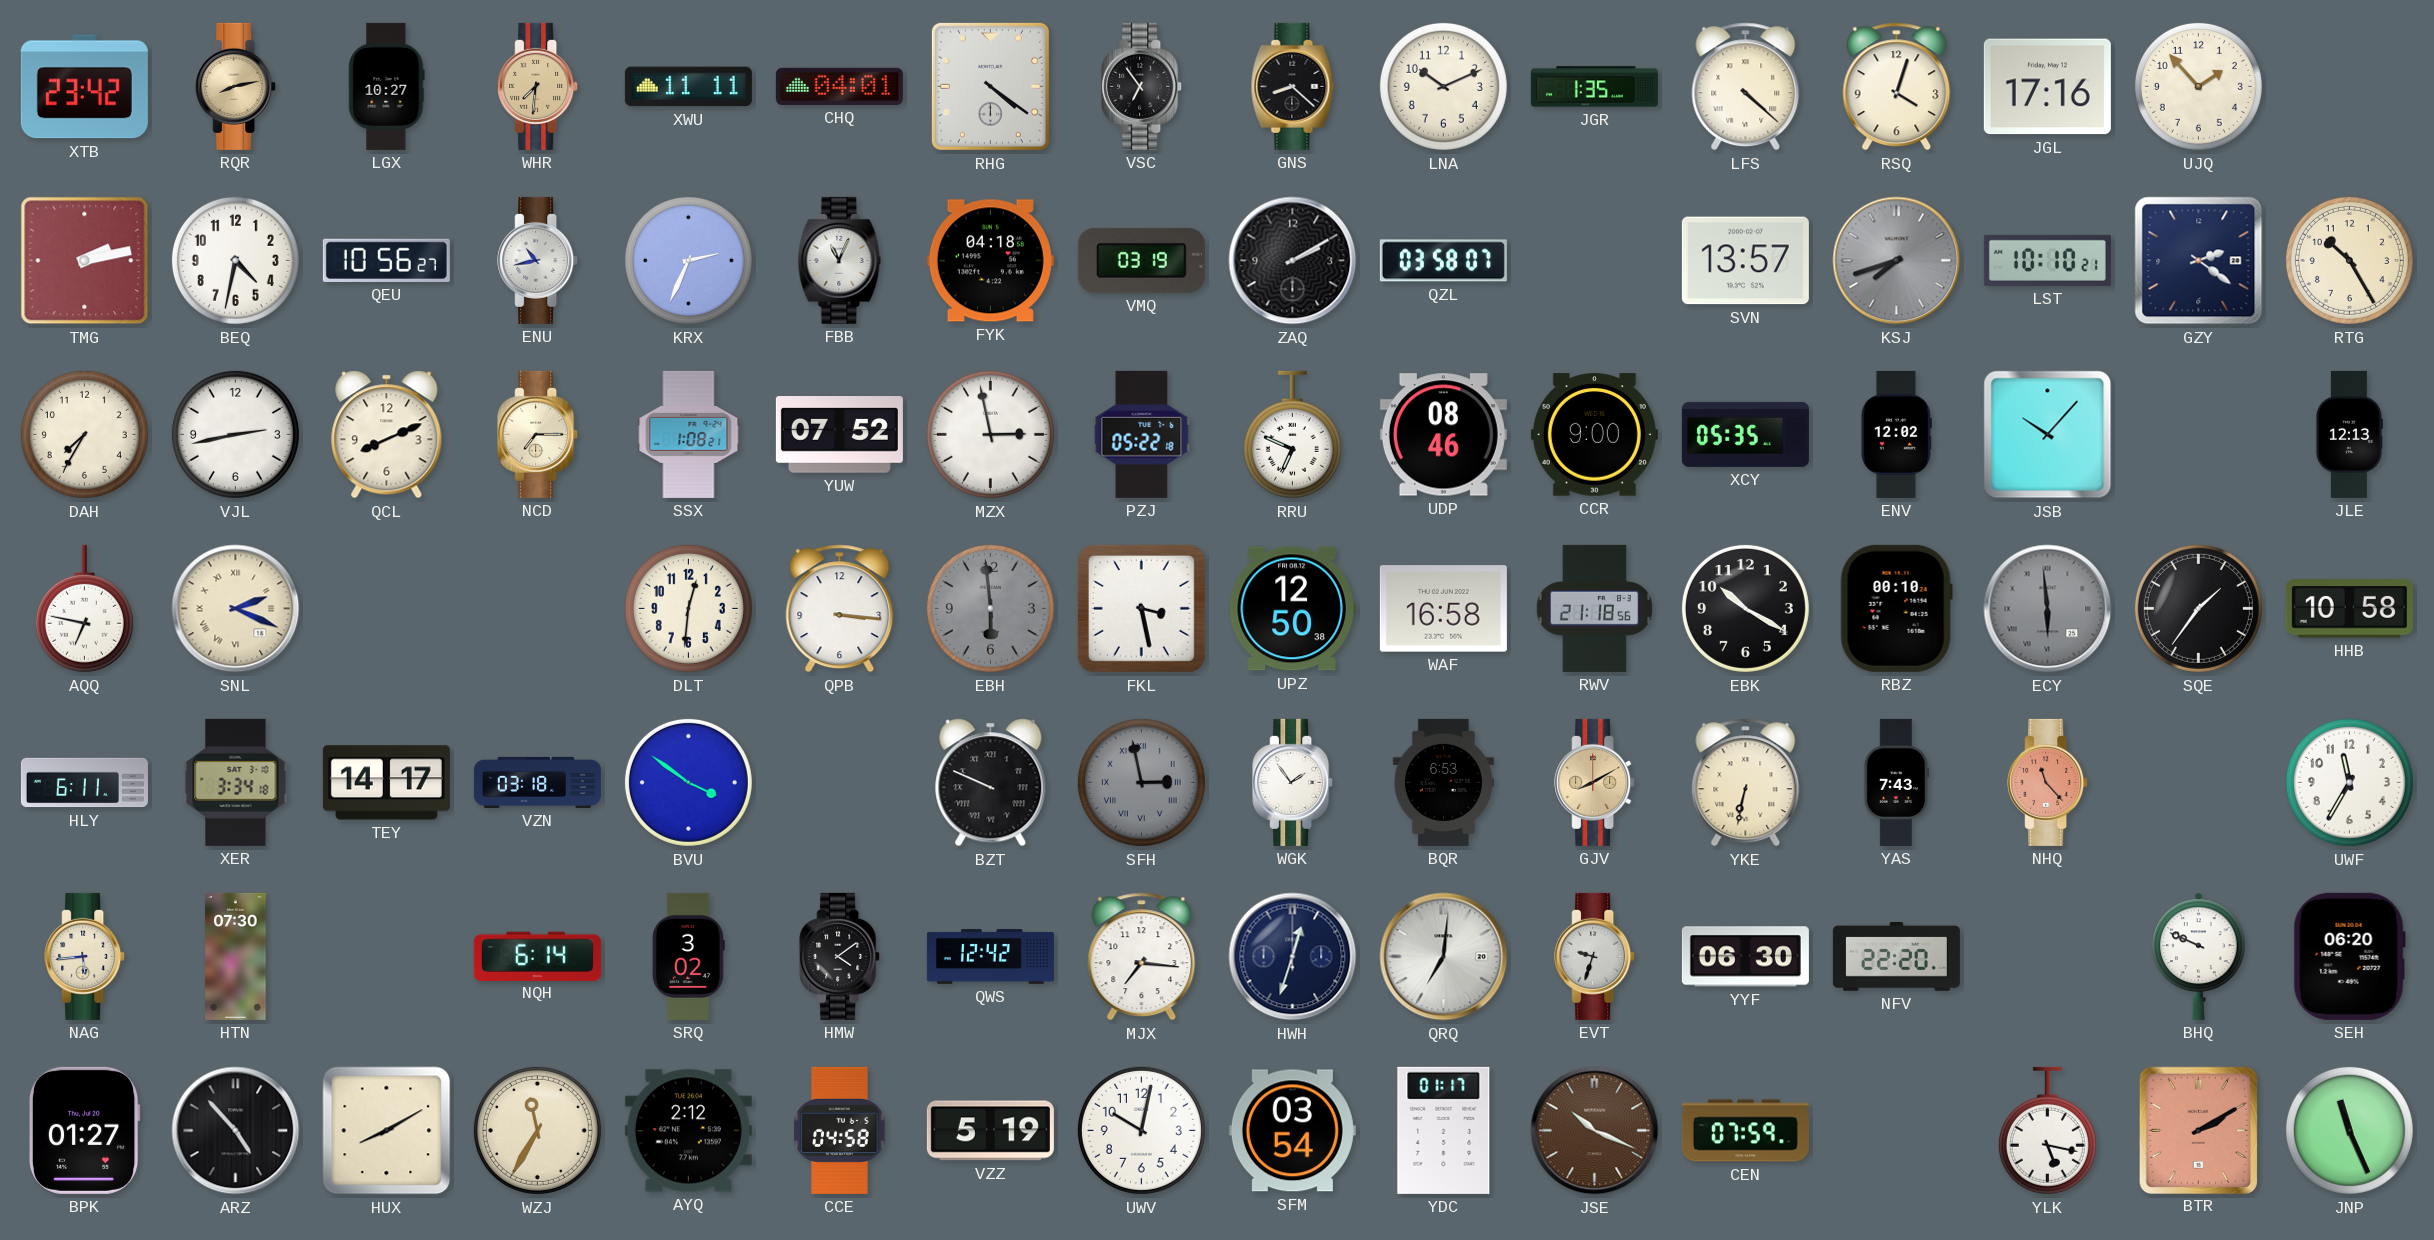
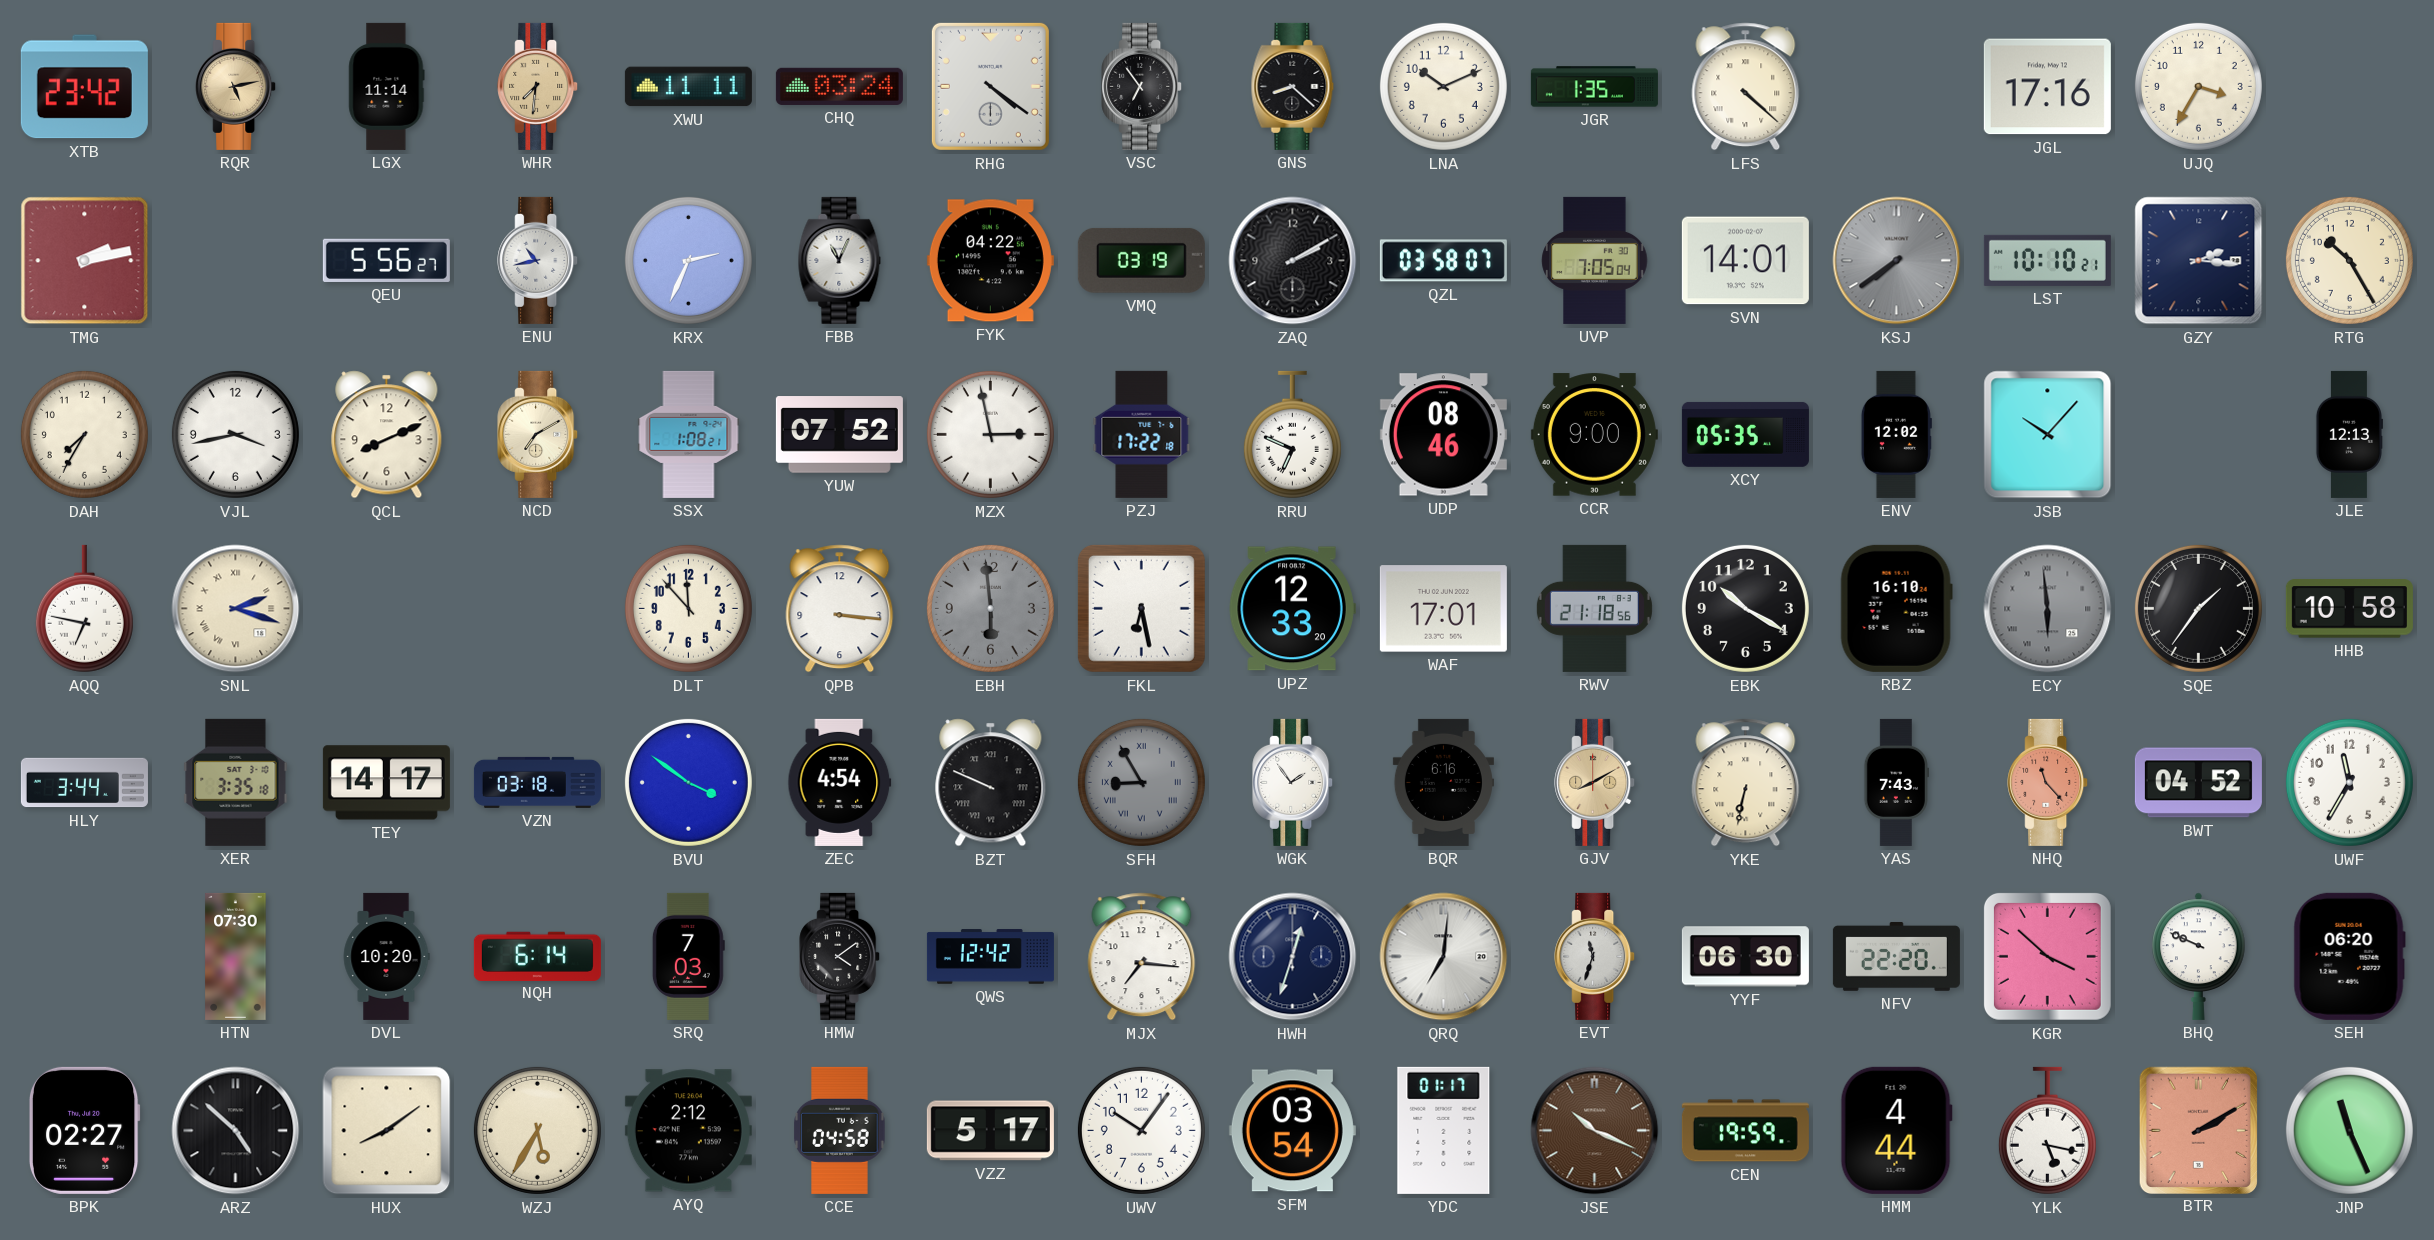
RQR: 8:13 -> 5:13 (236, 86)
LGX: 10:27 -> 11:14 (387, 86)
CHQ: 04:01 -> 03:24 (839, 86)
RSQ: 4:03 -> none (1897, 87)
UJQ: 1:53 -> 3:35 (2198, 86)
BEQ: 4:32 -> none (235, 260)
QEU: 10:56 -> 5:56 (386, 260)
FYK: 04:18 -> 04:22 (990, 261)
UVP: none -> 7:05 (1595, 260)
SVN: 13:57 -> 14:01 (1745, 261)
KSJ: 7:42 -> 7:39 (1897, 261)
GZY: 2:21 -> 2:16 (2199, 261)
VJL: 2:43 -> 3:43 (235, 434)
NCD: 7:15 -> 7:10 (538, 434)
PZJ: 05:22 -> 17:22 (1142, 434)
SNL: 2:19 -> 2:18 (236, 609)
DLT: 12:31 -> 11:53 (688, 608)
FKL: 3:28 -> 6:28 (1141, 608)
UPZ: 12:50 -> 12:33 (1292, 609)
WAF: 16:58 -> 17:01 (1443, 609)
RBZ: 00:10 -> 16:10 (1896, 608)
HLY: 6:11 -> 3:44 (84, 783)
XER: 3:34 -> 3:35 (236, 782)
ZEC: none -> 4:54 (840, 782)
SFH: 2:58 -> 8:55 (1141, 782)
BQR: 6:53 -> 6:16 (1443, 782)
BWT: none -> 04:52 (2198, 783)
NAG: 5:44 -> none (85, 956)
DVL: none -> 10:20 (386, 956)
SRQ: 3:02 -> 7:03 (688, 956)
EVT: 9:33 -> 11:33 (1595, 956)
KGR: none -> 3:52 (2047, 956)
BPK: 01:27 -> 02:27 (84, 1130)
ARZ: 4:53 -> 4:52 (236, 1131)
HUX: 8:10 -> 8:09 (387, 1131)
WZJ: 11:35 -> 5:35 (537, 1130)
VZZ: 5:19 -> 5:17 (990, 1131)
UWV: 10:02 -> 10:06 (1141, 1130)
CEN: 07:59 -> 19:59 (1745, 1131)
HMM: none -> 4:44 (1896, 1130)
